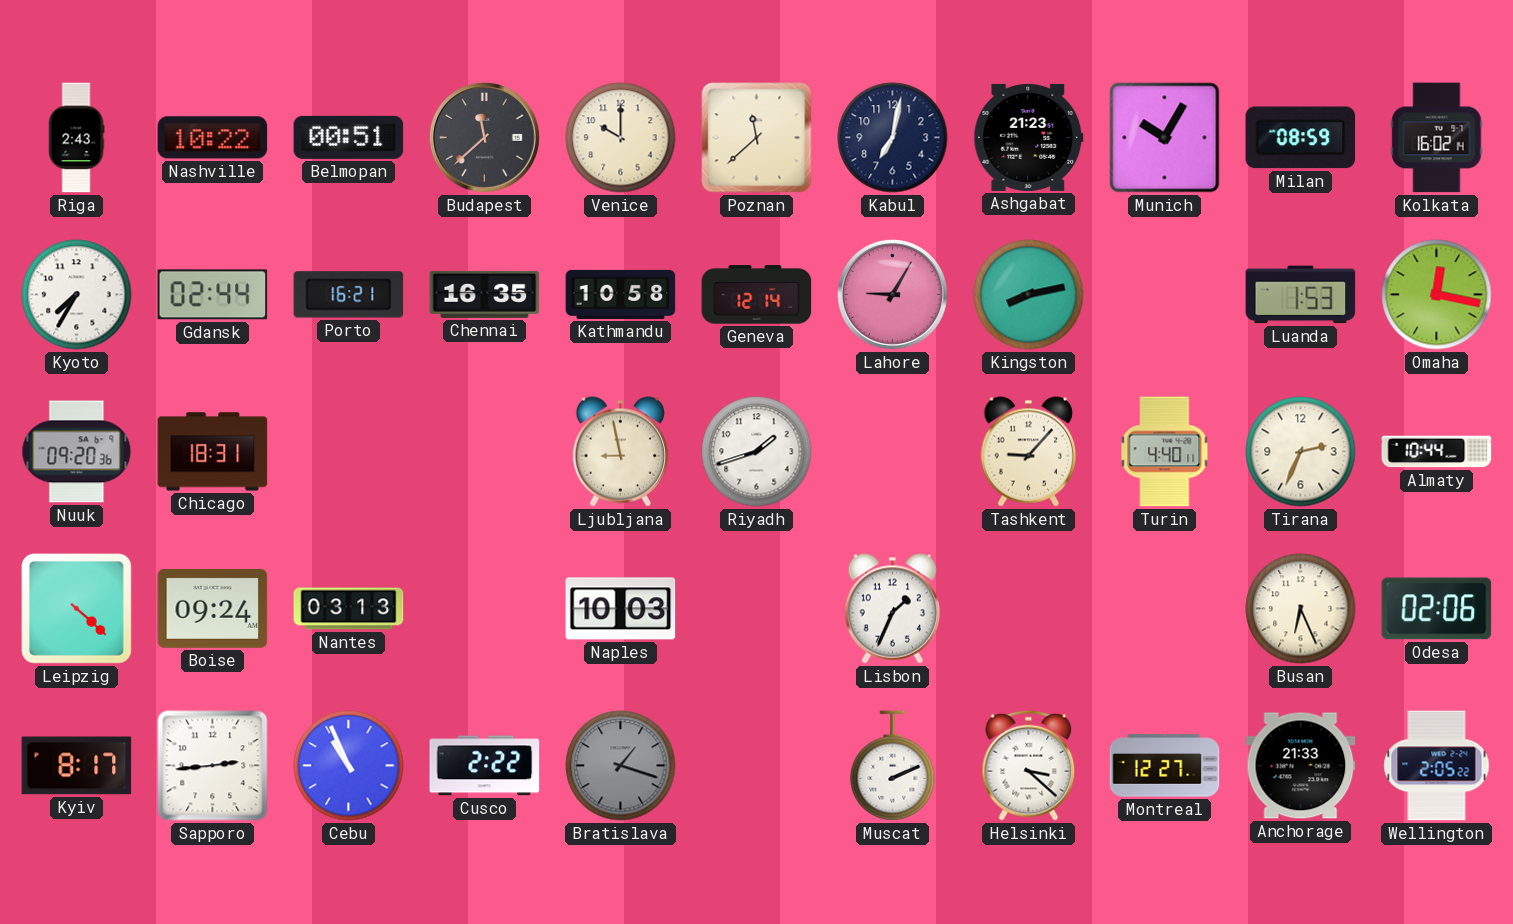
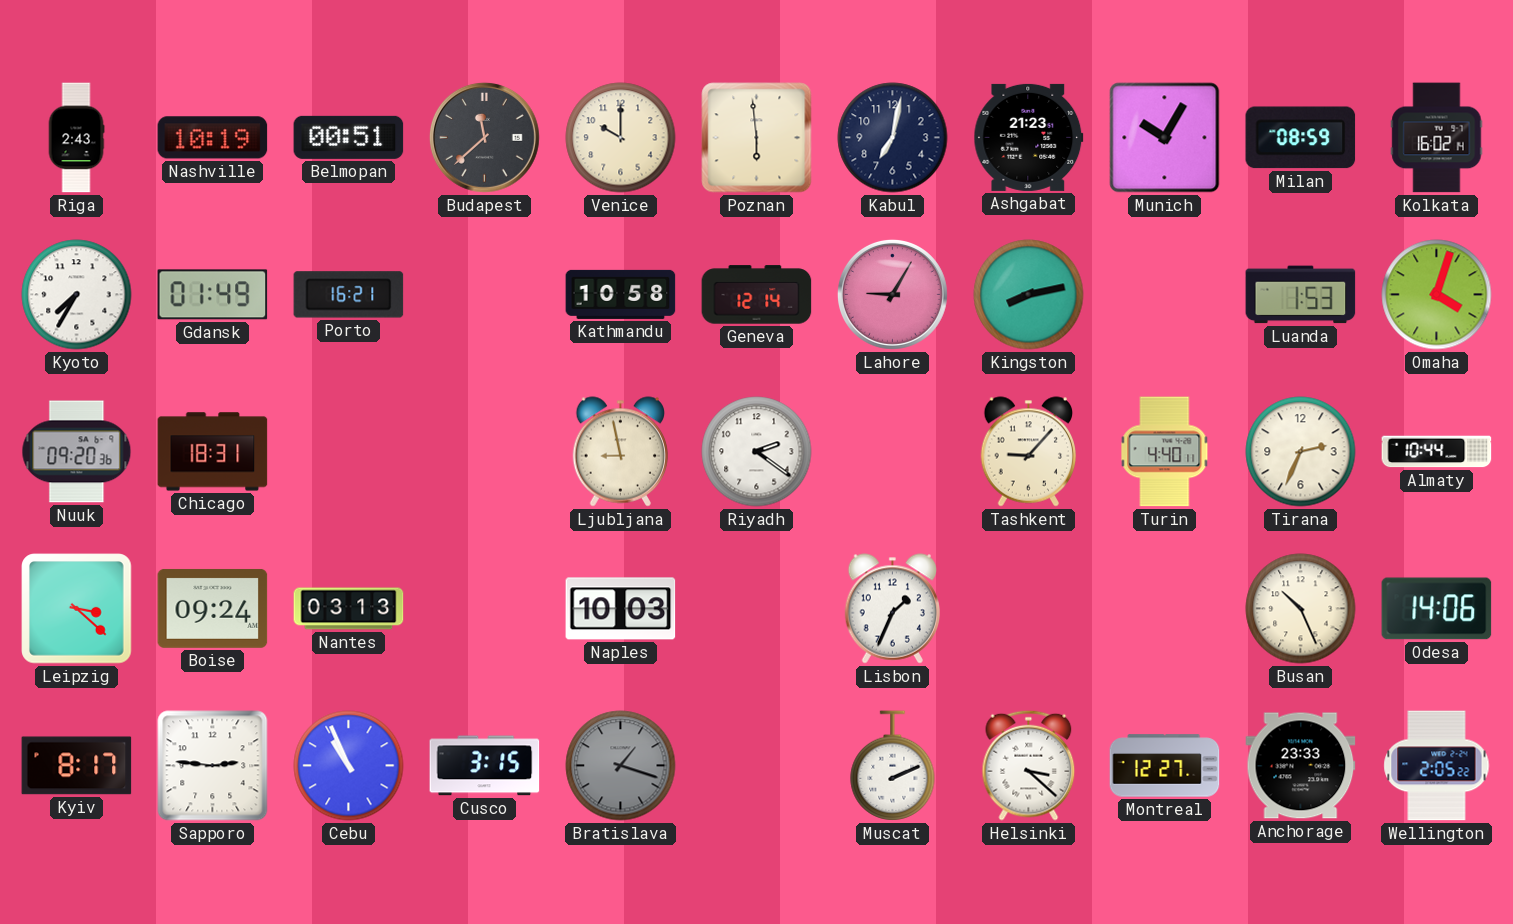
Nashville: 10:22 -> 10:19 (213, 138)
Poznan: 11:38 -> 5:59 (757, 138)
Gdansk: 02:44 -> 01:49 (213, 295)
Chennai: 16:35 -> none (485, 294)
Omaha: 12:17 -> 4:03 (1437, 295)
Riyadh: 1:42 -> 2:21 (757, 452)
Leipzig: 4:22 -> 3:22 (77, 609)
Busan: 6:26 -> 10:26 (1301, 609)
Odesa: 02:06 -> 14:06 (1437, 609)
Sapporo: 2:44 -> 2:46 (213, 766)
Cusco: 2:22 -> 3:15 (485, 766)
Anchorage: 21:33 -> 23:33 (1301, 766)
